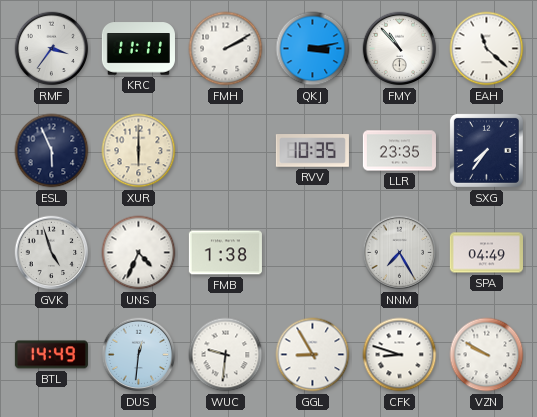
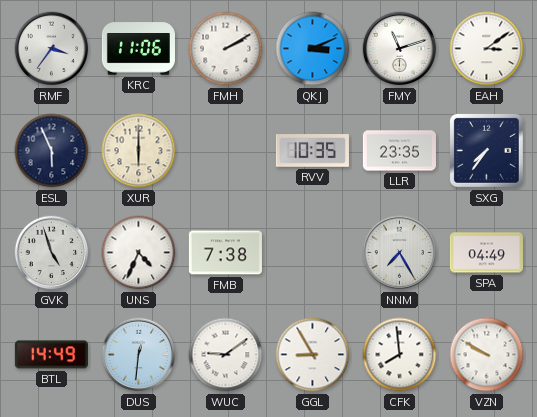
KRC: 11:11 -> 11:06 (138, 49)
QKJ: 3:13 -> 3:11 (313, 49)
FMY: 10:53 -> 11:12 (400, 49)
EAH: 11:22 -> 3:09 (487, 49)
FMB: 1:38 -> 7:38 (225, 253)
WUC: 9:31 -> 9:09 (226, 355)
CFK: 8:48 -> 7:59 (400, 355)
